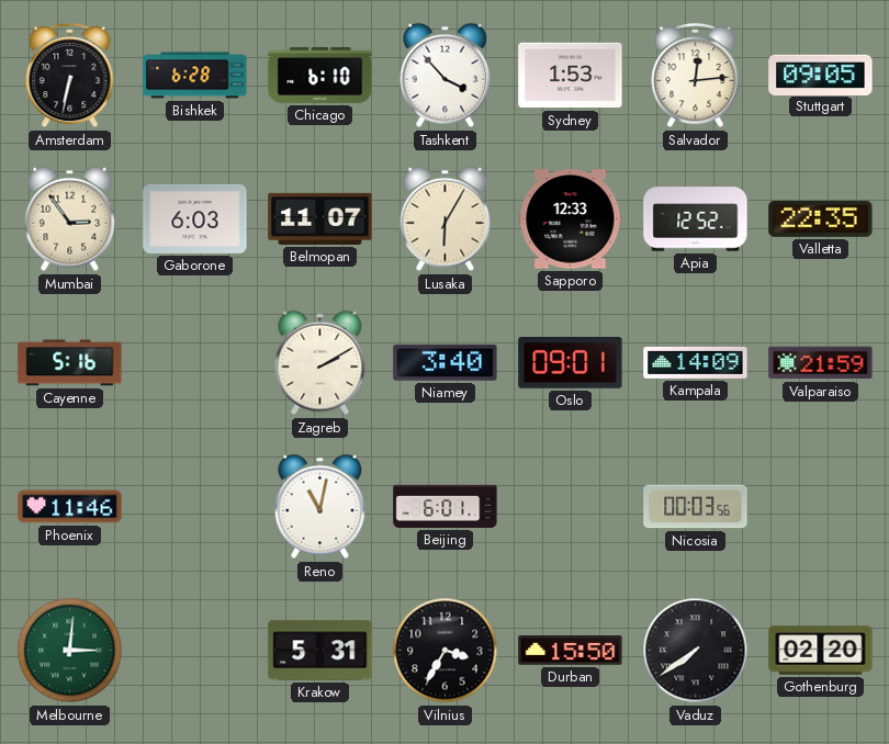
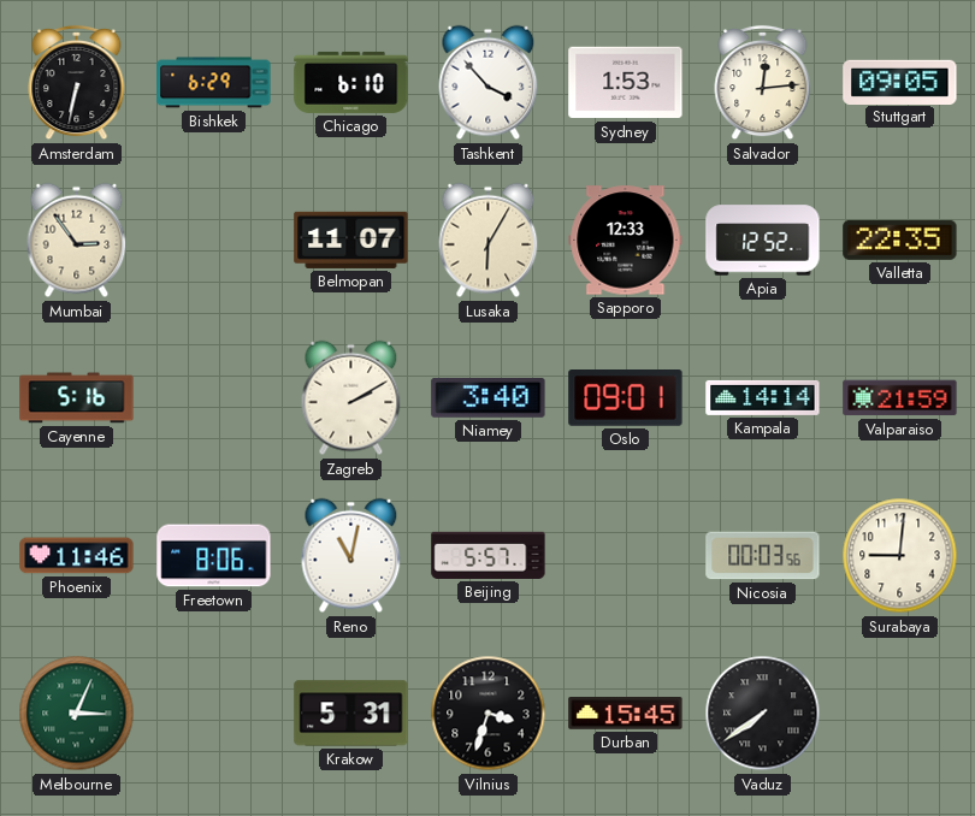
Bishkek: 6:28 -> 6:29 (214, 83)
Gaborone: 6:03 -> none (195, 218)
Kampala: 14:09 -> 14:14 (763, 397)
Freetown: none -> 8:06 (214, 556)
Beijing: 6:01 -> 5:57 (489, 555)
Surabaya: none -> 9:01 (900, 556)
Melbourne: 3:01 -> 3:04 (77, 714)
Vilnius: 3:35 -> 3:33 (489, 714)
Durban: 15:50 -> 15:45 (626, 714)
Gothenburg: 02:20 -> none (821, 651)
